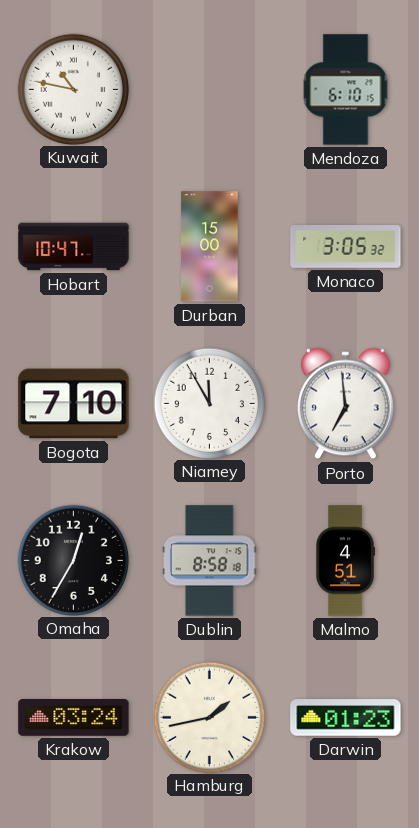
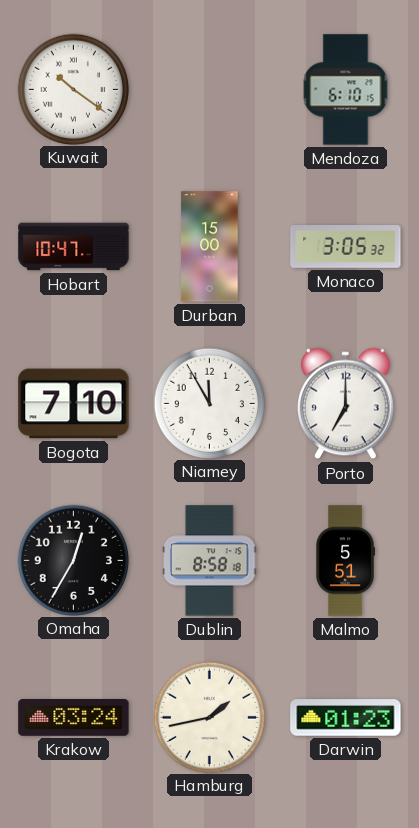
Kuwait: 10:47 -> 10:21 (73, 89)
Porto: 6:59 -> 7:00 (346, 404)
Malmo: 4:51 -> 5:51 (345, 561)
